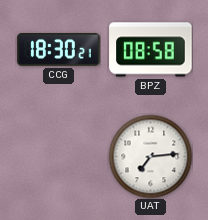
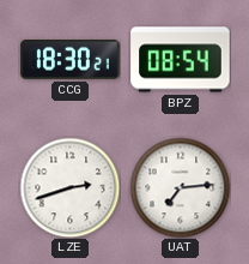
BPZ: 08:58 -> 08:54 (181, 60)
LZE: none -> 2:42 (69, 187)
